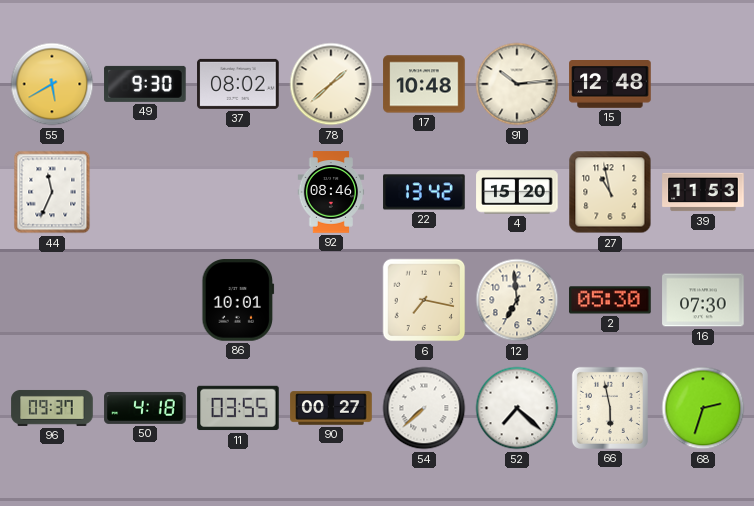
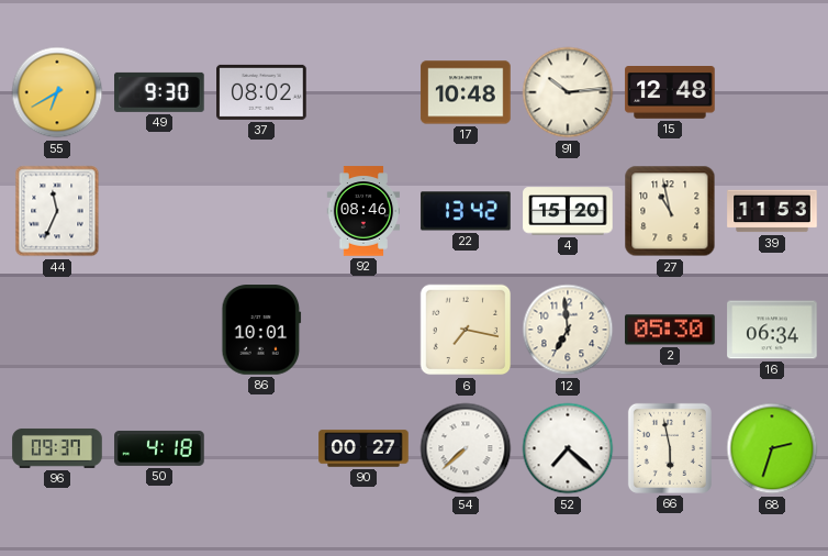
55: 5:40 -> 6:40 (57, 92)
78: 1:38 -> none (331, 84)
16: 07:30 -> 06:34 (772, 330)
11: 03:55 -> none (238, 408)
